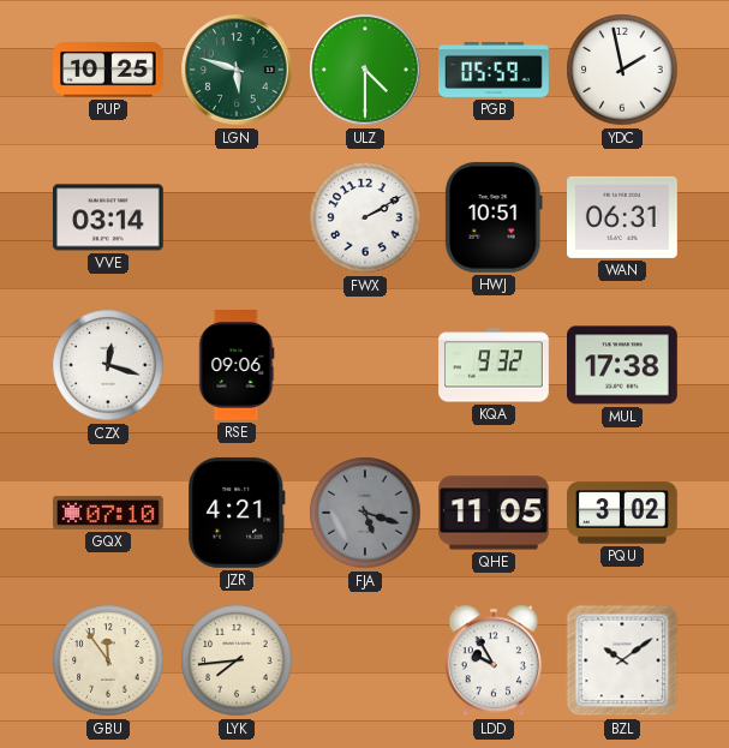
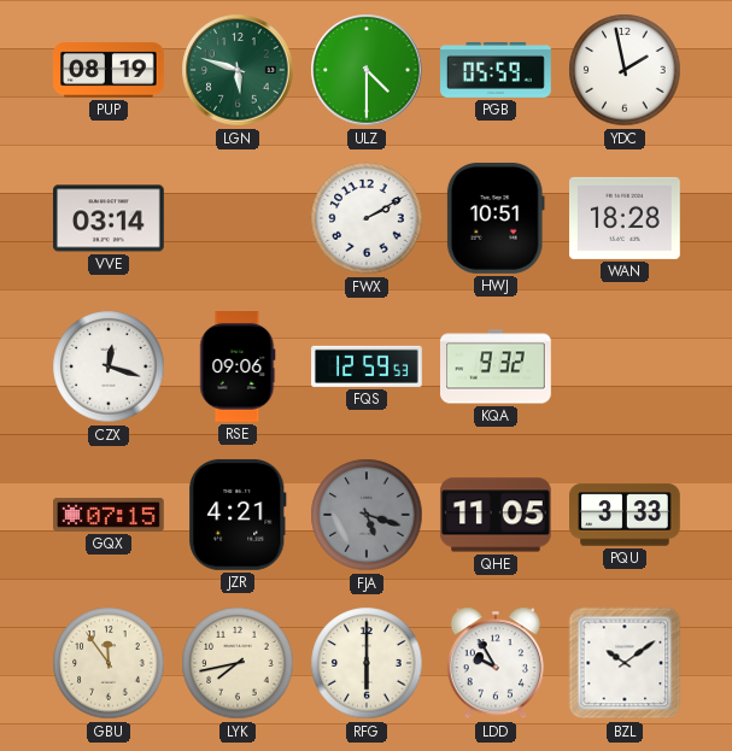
PUP: 10:25 -> 08:19 (110, 70)
WAN: 06:31 -> 18:28 (626, 218)
FQS: none -> 12:59 (368, 366)
MUL: 17:38 -> none (623, 365)
GQX: 07:10 -> 07:15 (110, 515)
PQU: 3:02 -> 3:33 (626, 515)
LYK: 7:44 -> 7:43 (238, 663)
RFG: none -> 6:00 (367, 663)
